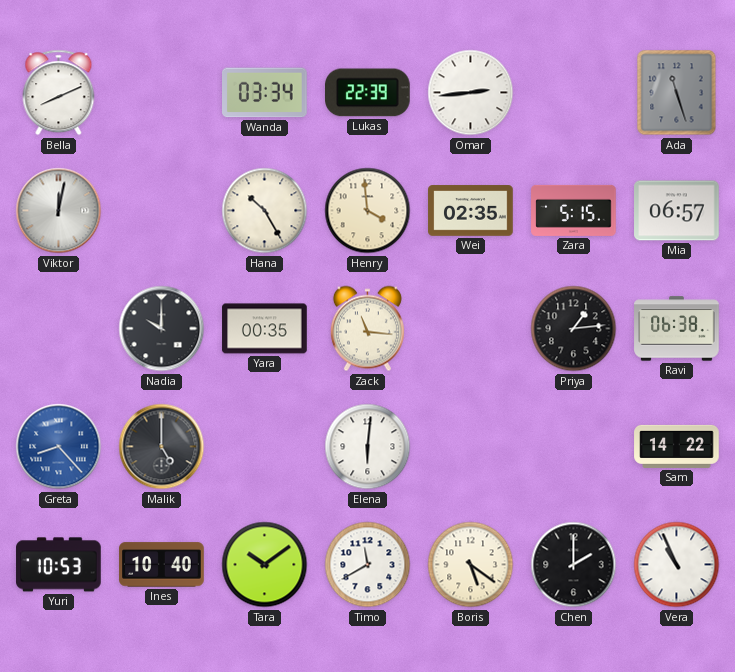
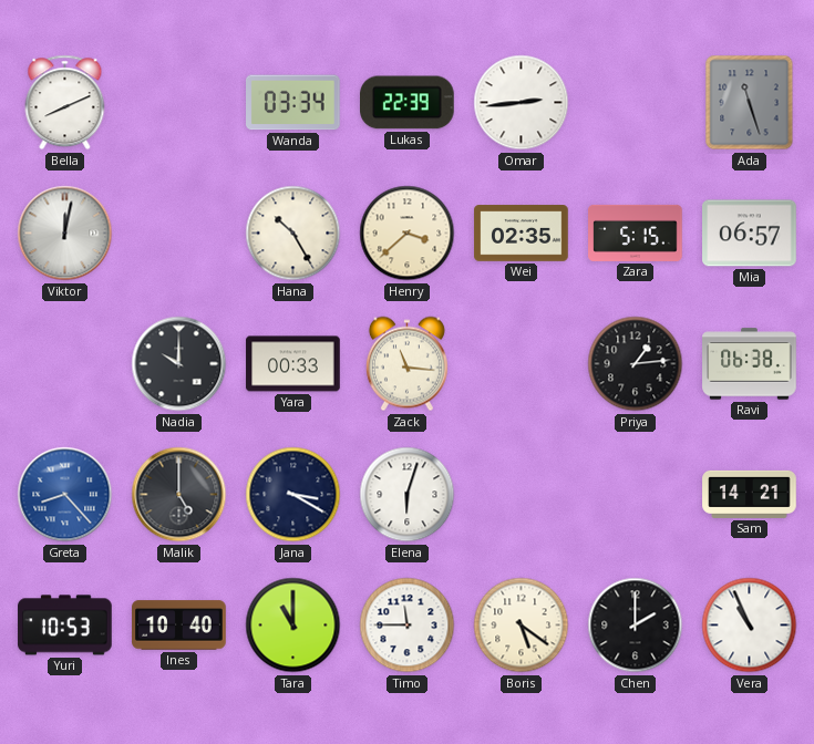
Henry: 3:59 -> 3:38 (408, 234)
Yara: 00:35 -> 00:33 (293, 364)
Jana: none -> 3:20 (293, 495)
Elena: 6:01 -> 6:03 (408, 495)
Sam: 14:22 -> 14:21 (750, 494)
Tara: 10:09 -> 11:00 (293, 626)
Timo: 11:40 -> 11:45 (408, 626)
